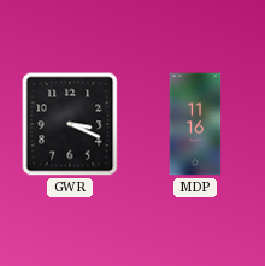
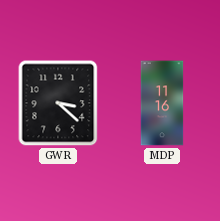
GWR: 3:19 -> 3:22 (58, 103)
